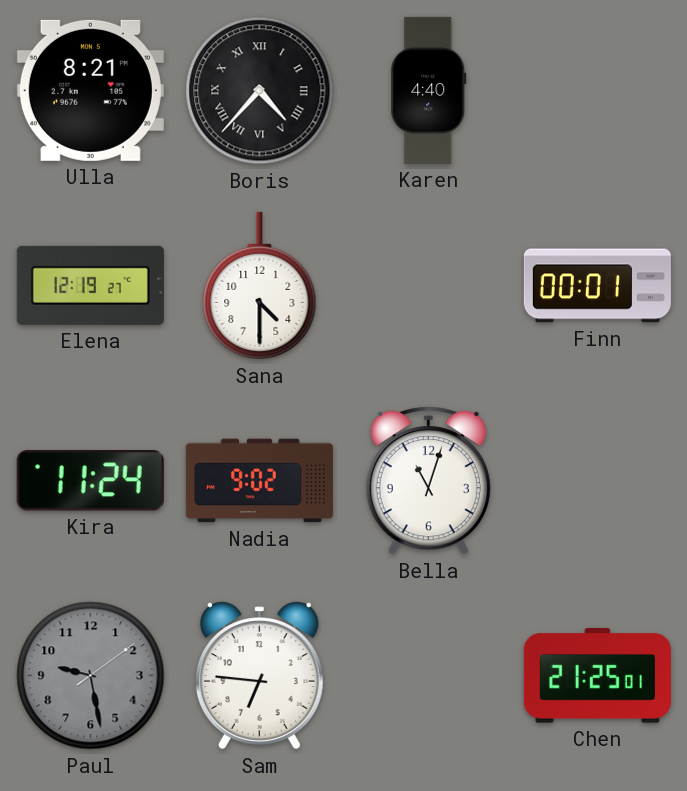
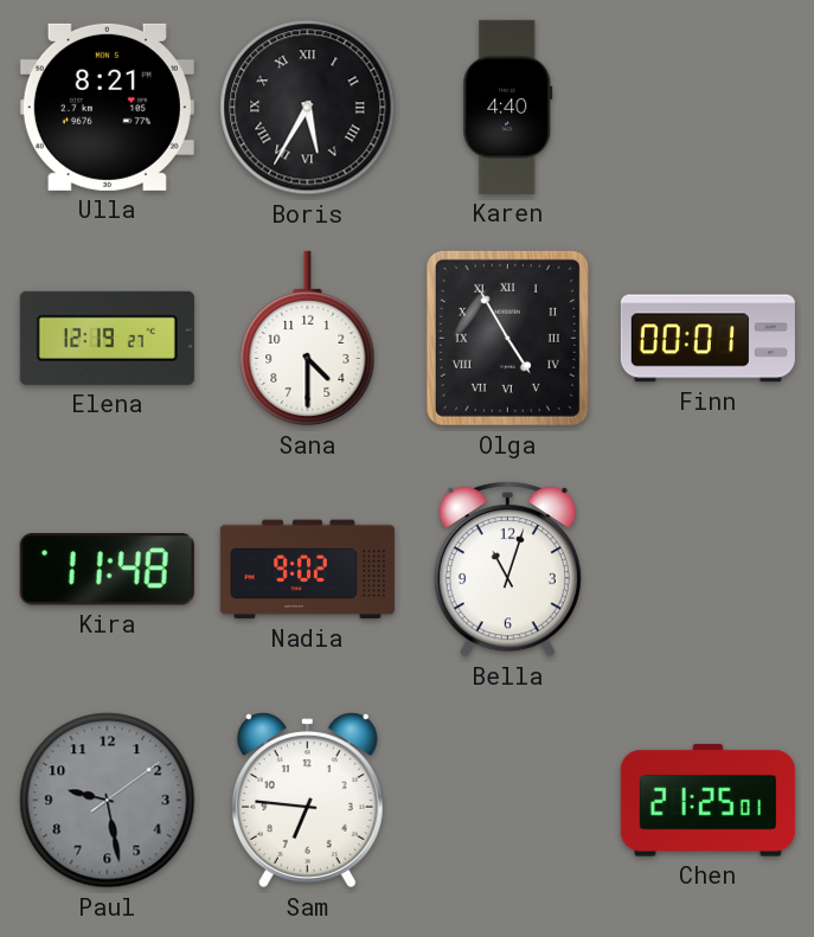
Boris: 4:37 -> 5:35 (308, 108)
Olga: none -> 4:55 (507, 338)
Kira: 11:24 -> 11:48 (107, 569)
